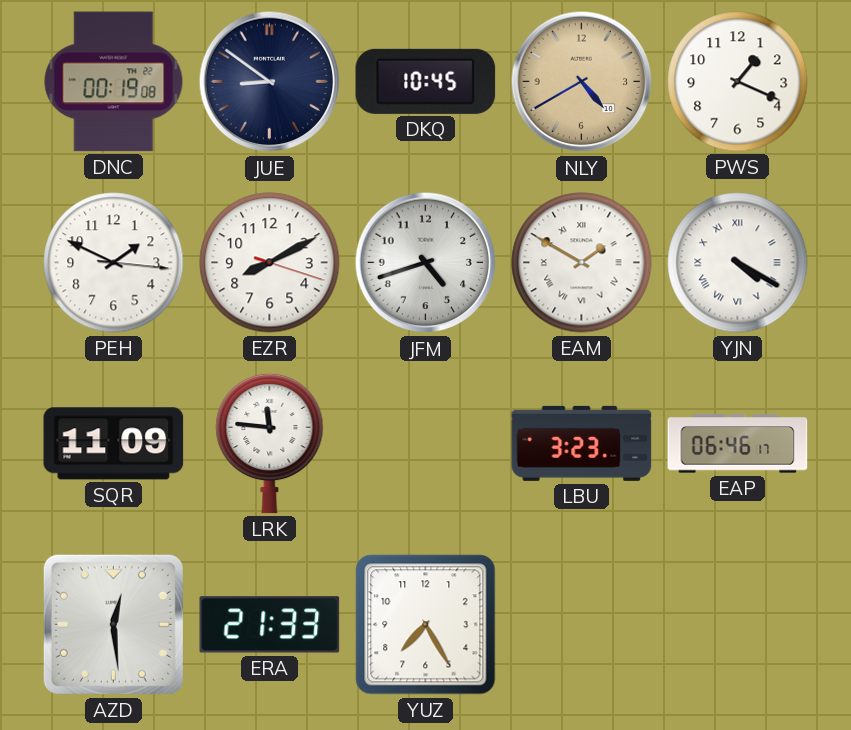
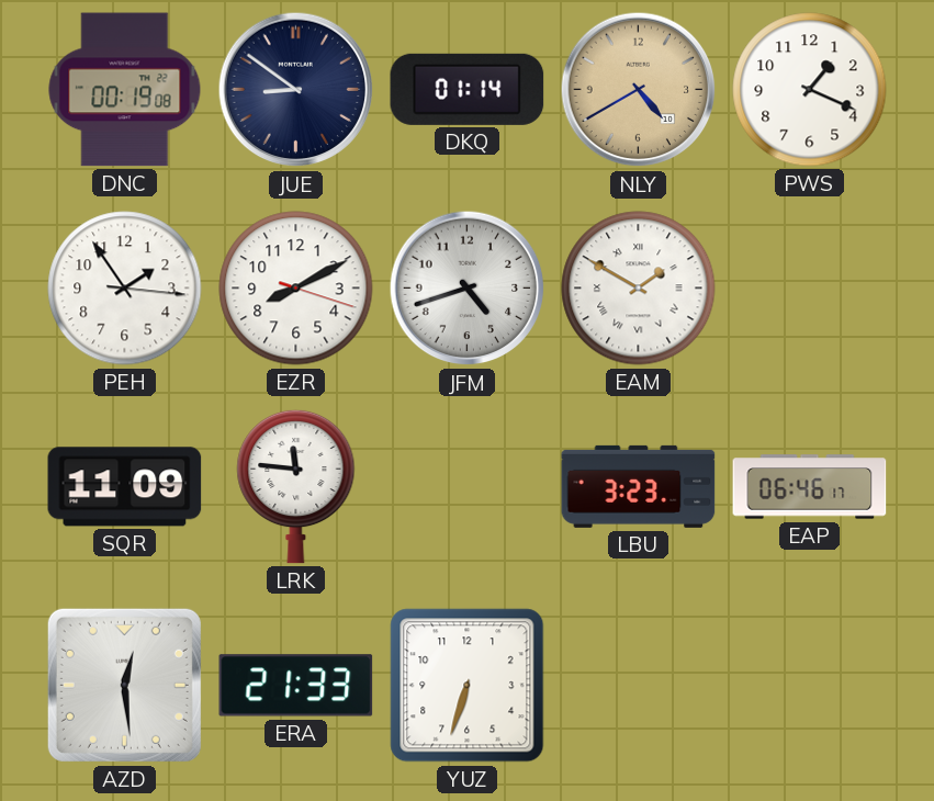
DKQ: 10:45 -> 01:14 (468, 89)
PEH: 1:49 -> 1:54 (125, 289)
YJN: 4:20 -> none (738, 263)
YUZ: 7:25 -> 6:33 (468, 686)
